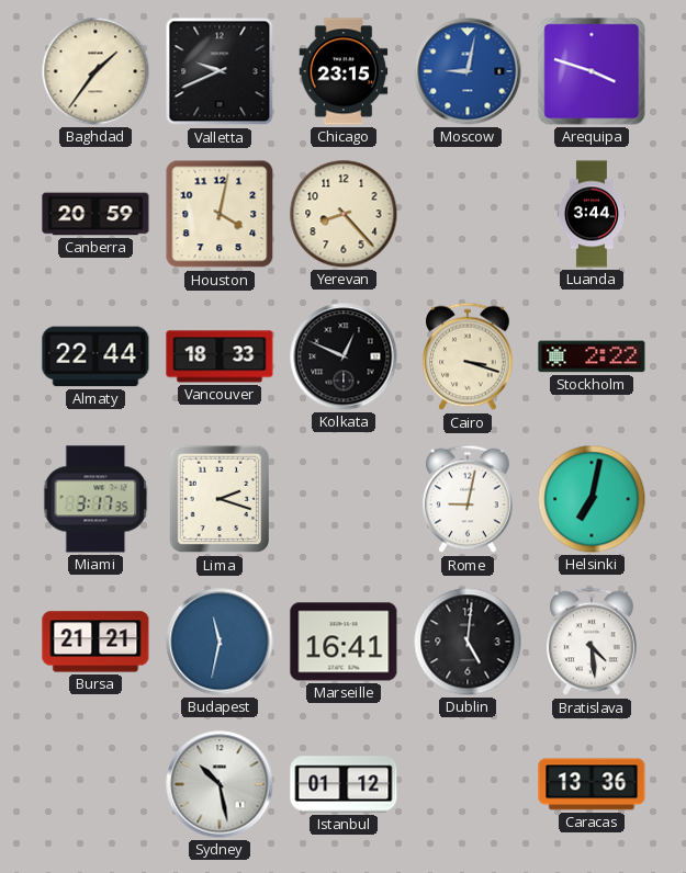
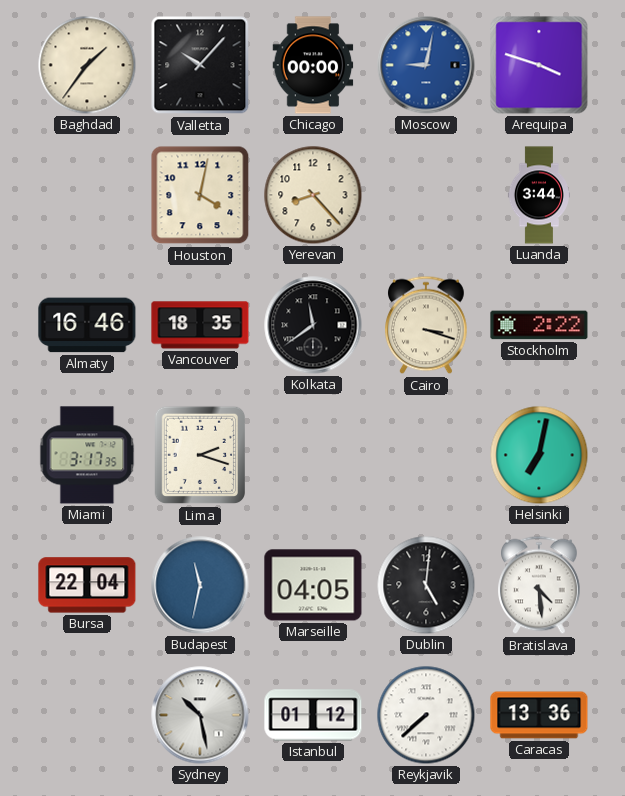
Valletta: 9:41 -> 10:07 (200, 65)
Chicago: 23:15 -> 00:00 (313, 65)
Canberra: 20:59 -> none (95, 214)
Almaty: 22:44 -> 16:46 (87, 325)
Vancouver: 18:33 -> 18:35 (200, 325)
Kolkata: 12:49 -> 11:39 (313, 325)
Rome: 9:02 -> none (469, 499)
Bursa: 21:21 -> 22:04 (87, 585)
Marseille: 16:41 -> 04:05 (313, 585)
Reykjavik: none -> 7:38 (426, 715)
